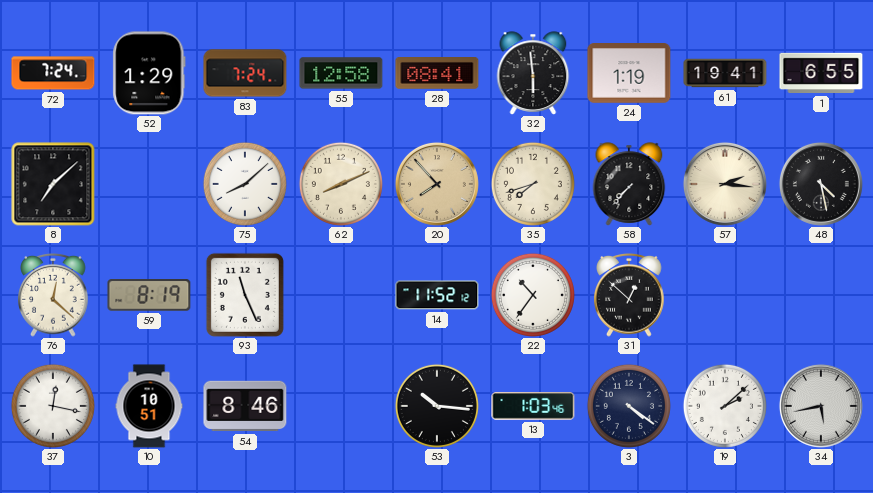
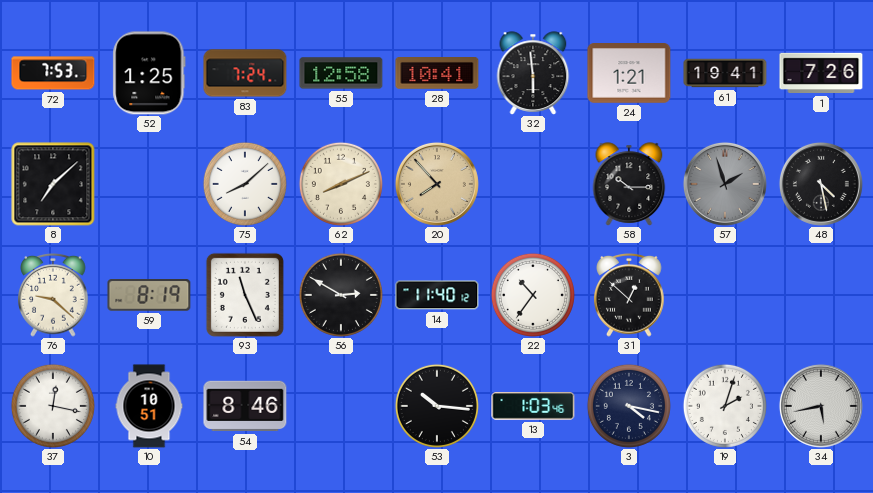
72: 7:24 -> 7:53 (53, 73)
52: 1:29 -> 1:25 (149, 73)
28: 08:41 -> 10:41 (437, 74)
24: 1:19 -> 1:21 (629, 73)
1: 6:55 -> 7:26 (821, 73)
35: 7:42 -> none (533, 184)
58: 7:37 -> 10:15 (629, 184)
57: 2:16 -> 1:57 (725, 184)
57 dial: cream -> grey (725, 184)
76: 12:22 -> 9:22 (53, 296)
56: none -> 2:50 (341, 295)
14: 11:52 -> 11:40 (437, 295)
3: 4:21 -> 4:17 (629, 406)
19: 2:08 -> 2:03 (725, 406)
